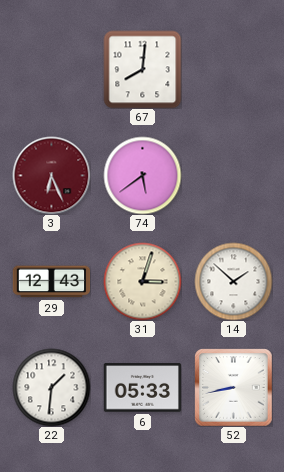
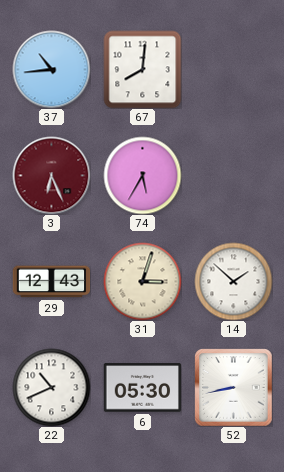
37: none -> 10:44 (51, 69)
74: 5:39 -> 5:35 (142, 175)
22: 1:31 -> 10:41 (51, 387)
6: 05:33 -> 05:30 (142, 388)
